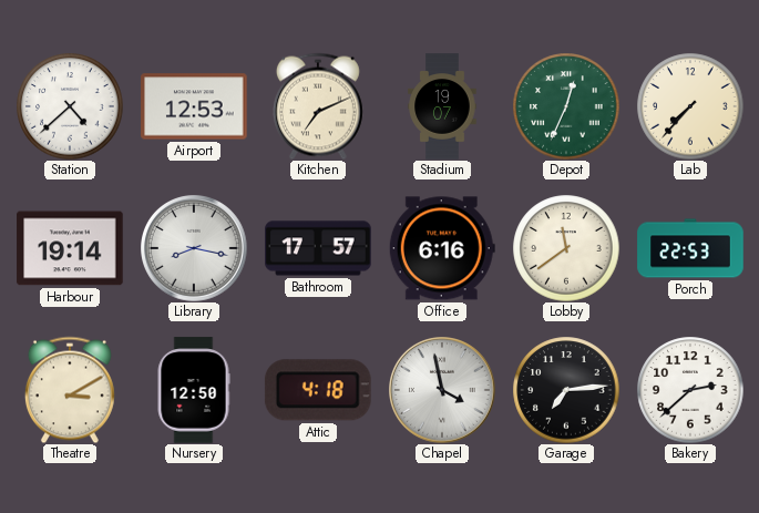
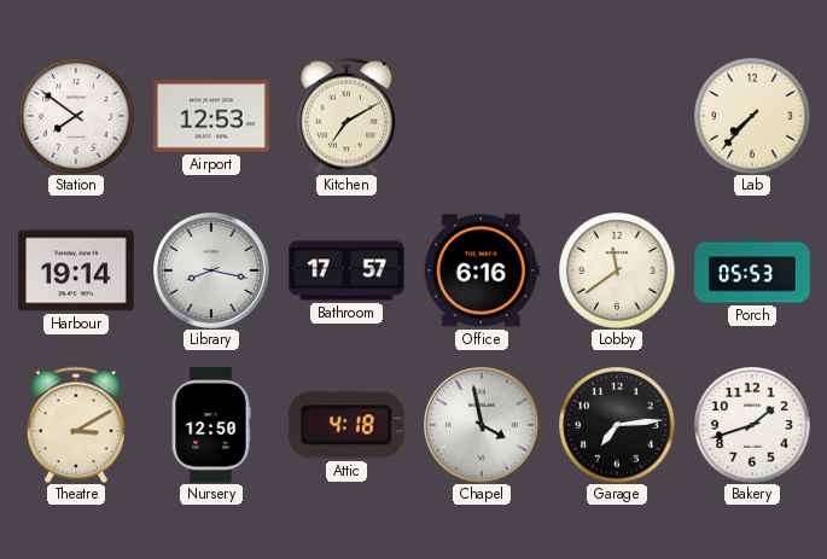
Station: 4:38 -> 7:51 (76, 116)
Kitchen: 7:11 -> 7:10 (346, 116)
Stadium: 19:07 -> none (442, 106)
Depot: 12:34 -> none (566, 106)
Porch: 22:53 -> 05:53 (752, 270)
Bakery: 2:38 -> 1:42 (752, 425)
